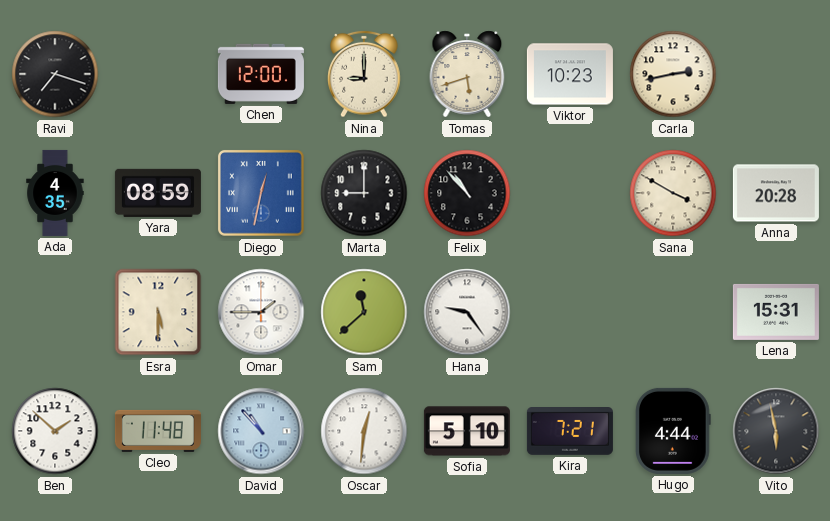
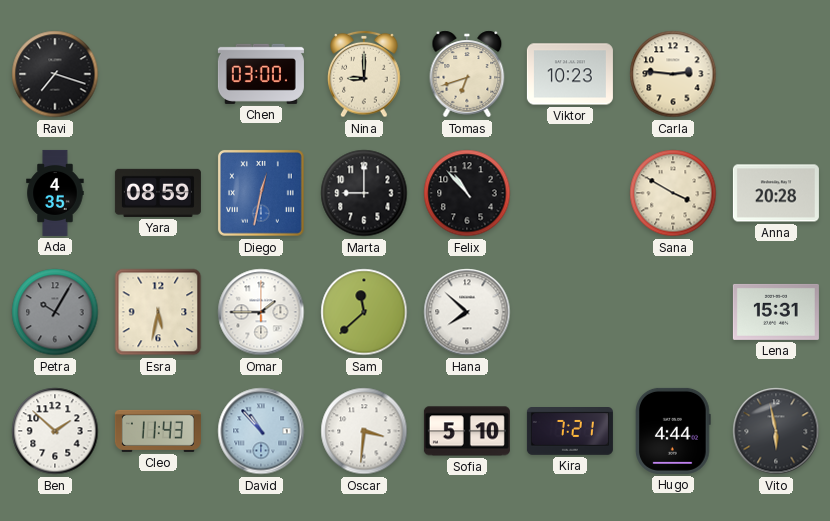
Chen: 12:00 -> 03:00 (261, 74)
Tomas: 5:42 -> 6:42 (467, 74)
Carla: 2:43 -> 2:46 (673, 74)
Petra: none -> 10:05 (55, 312)
Esra: 5:30 -> 5:32 (158, 312)
Hana: 9:24 -> 7:52 (467, 312)
Cleo: 11:48 -> 11:43 (158, 431)
Oscar: 12:31 -> 3:31 (364, 431)
